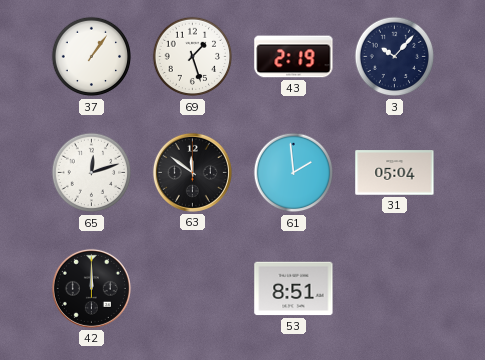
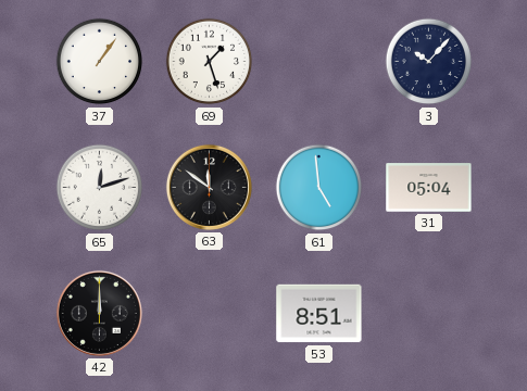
43: 2:19 -> none (294, 57)
61: 1:59 -> 4:59 (319, 188)
